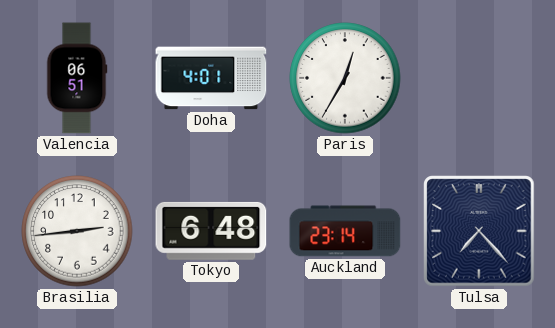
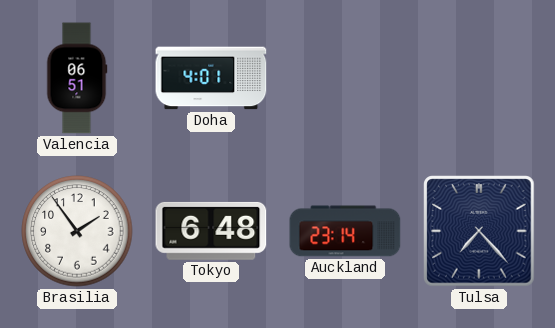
Paris: 12:35 -> none (345, 78)
Brasilia: 2:44 -> 1:54 (77, 231)
